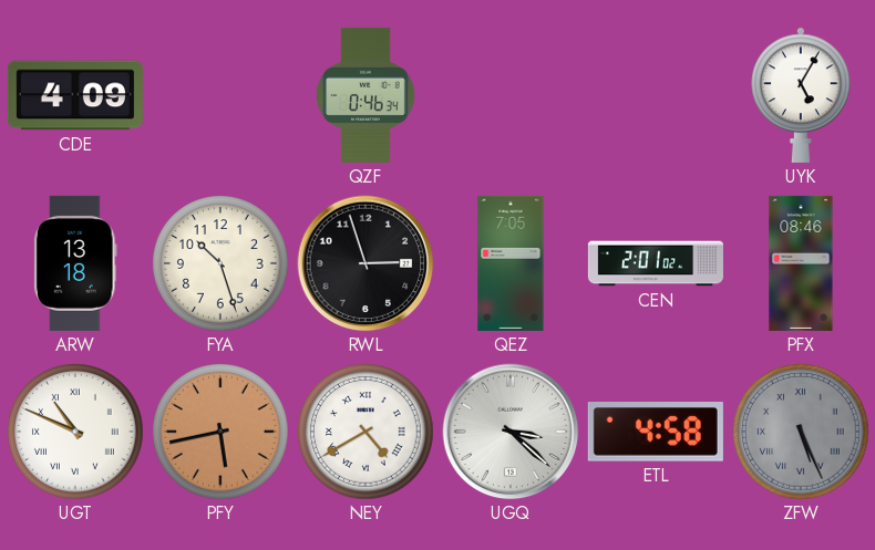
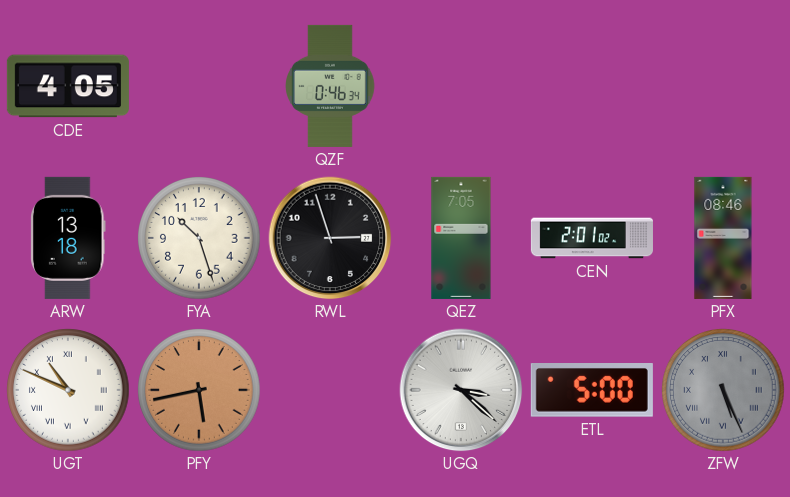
CDE: 4:09 -> 4:05 (68, 86)
UYK: 5:05 -> none (801, 95)
NEY: 4:40 -> none (366, 432)
ETL: 4:58 -> 5:00 (592, 391)
